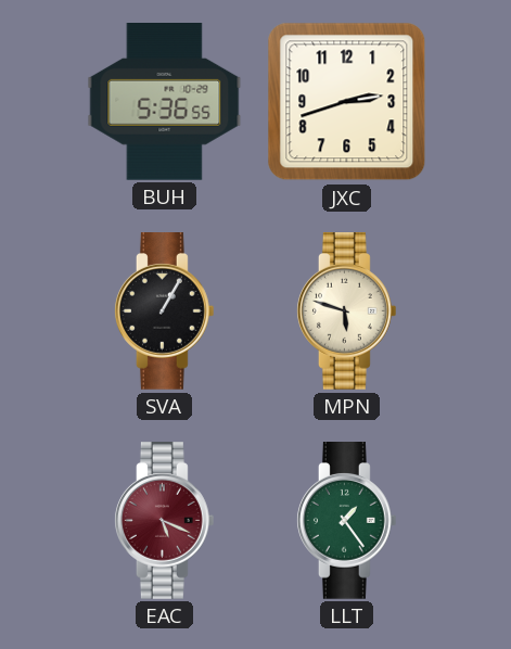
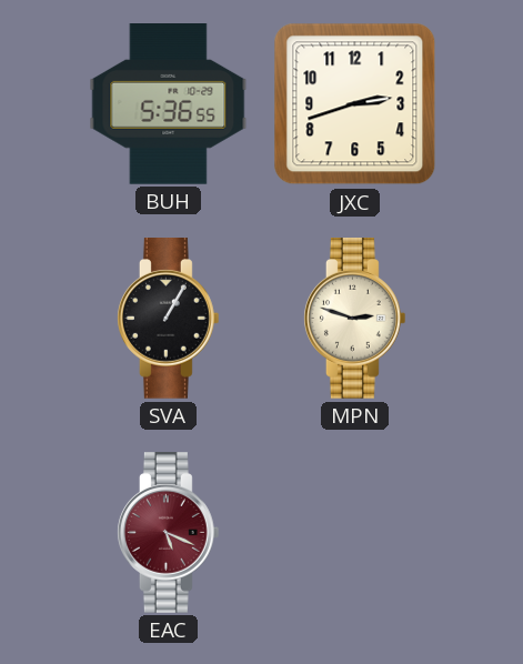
MPN: 5:48 -> 2:48 (354, 319)
LLT: 1:24 -> none (346, 521)
